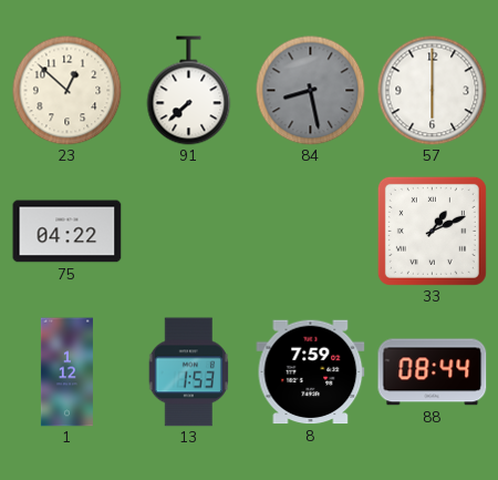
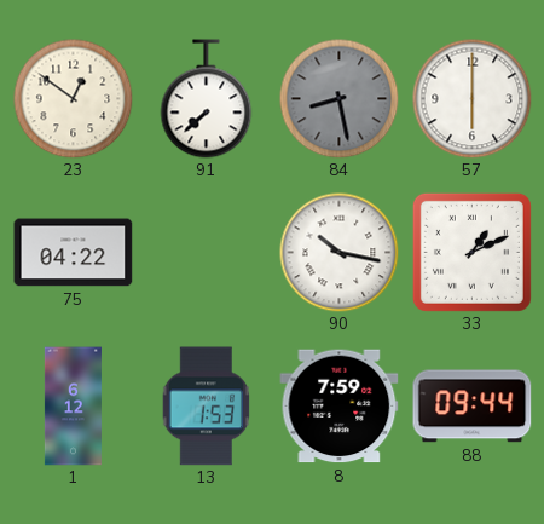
23: 12:52 -> 12:51 (74, 99)
90: none -> 10:17 (340, 253)
1: 1:12 -> 6:12 (73, 407)
88: 08:44 -> 09:44 (473, 407)
